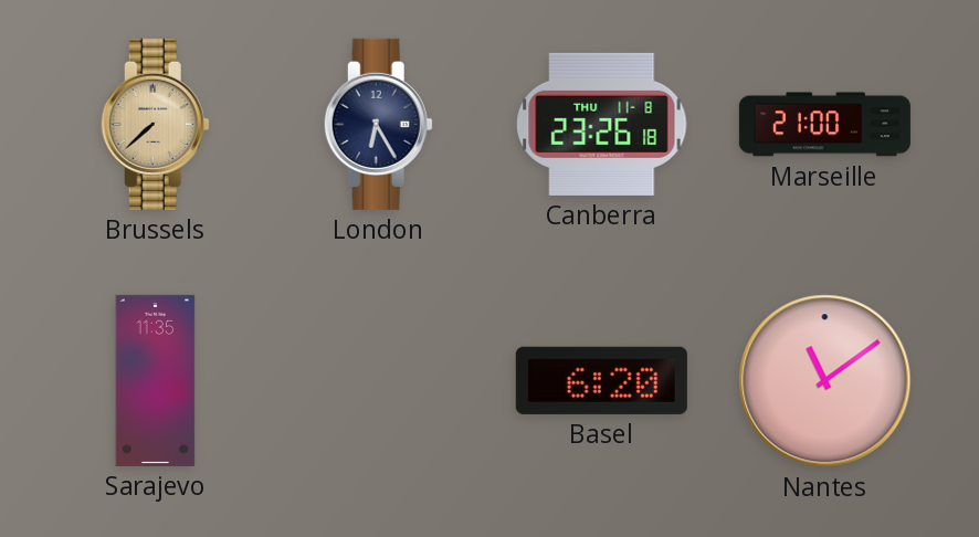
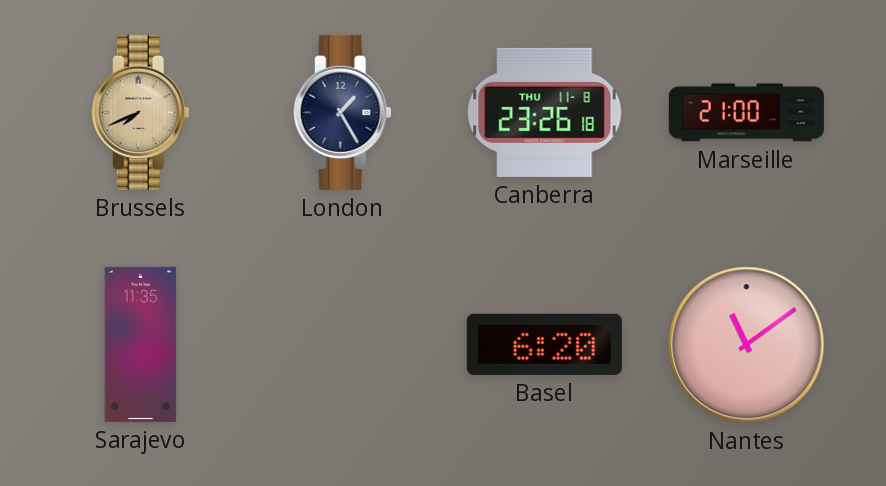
Brussels: 7:38 -> 7:41 (140, 112)
London: 6:25 -> 1:25 (342, 112)
